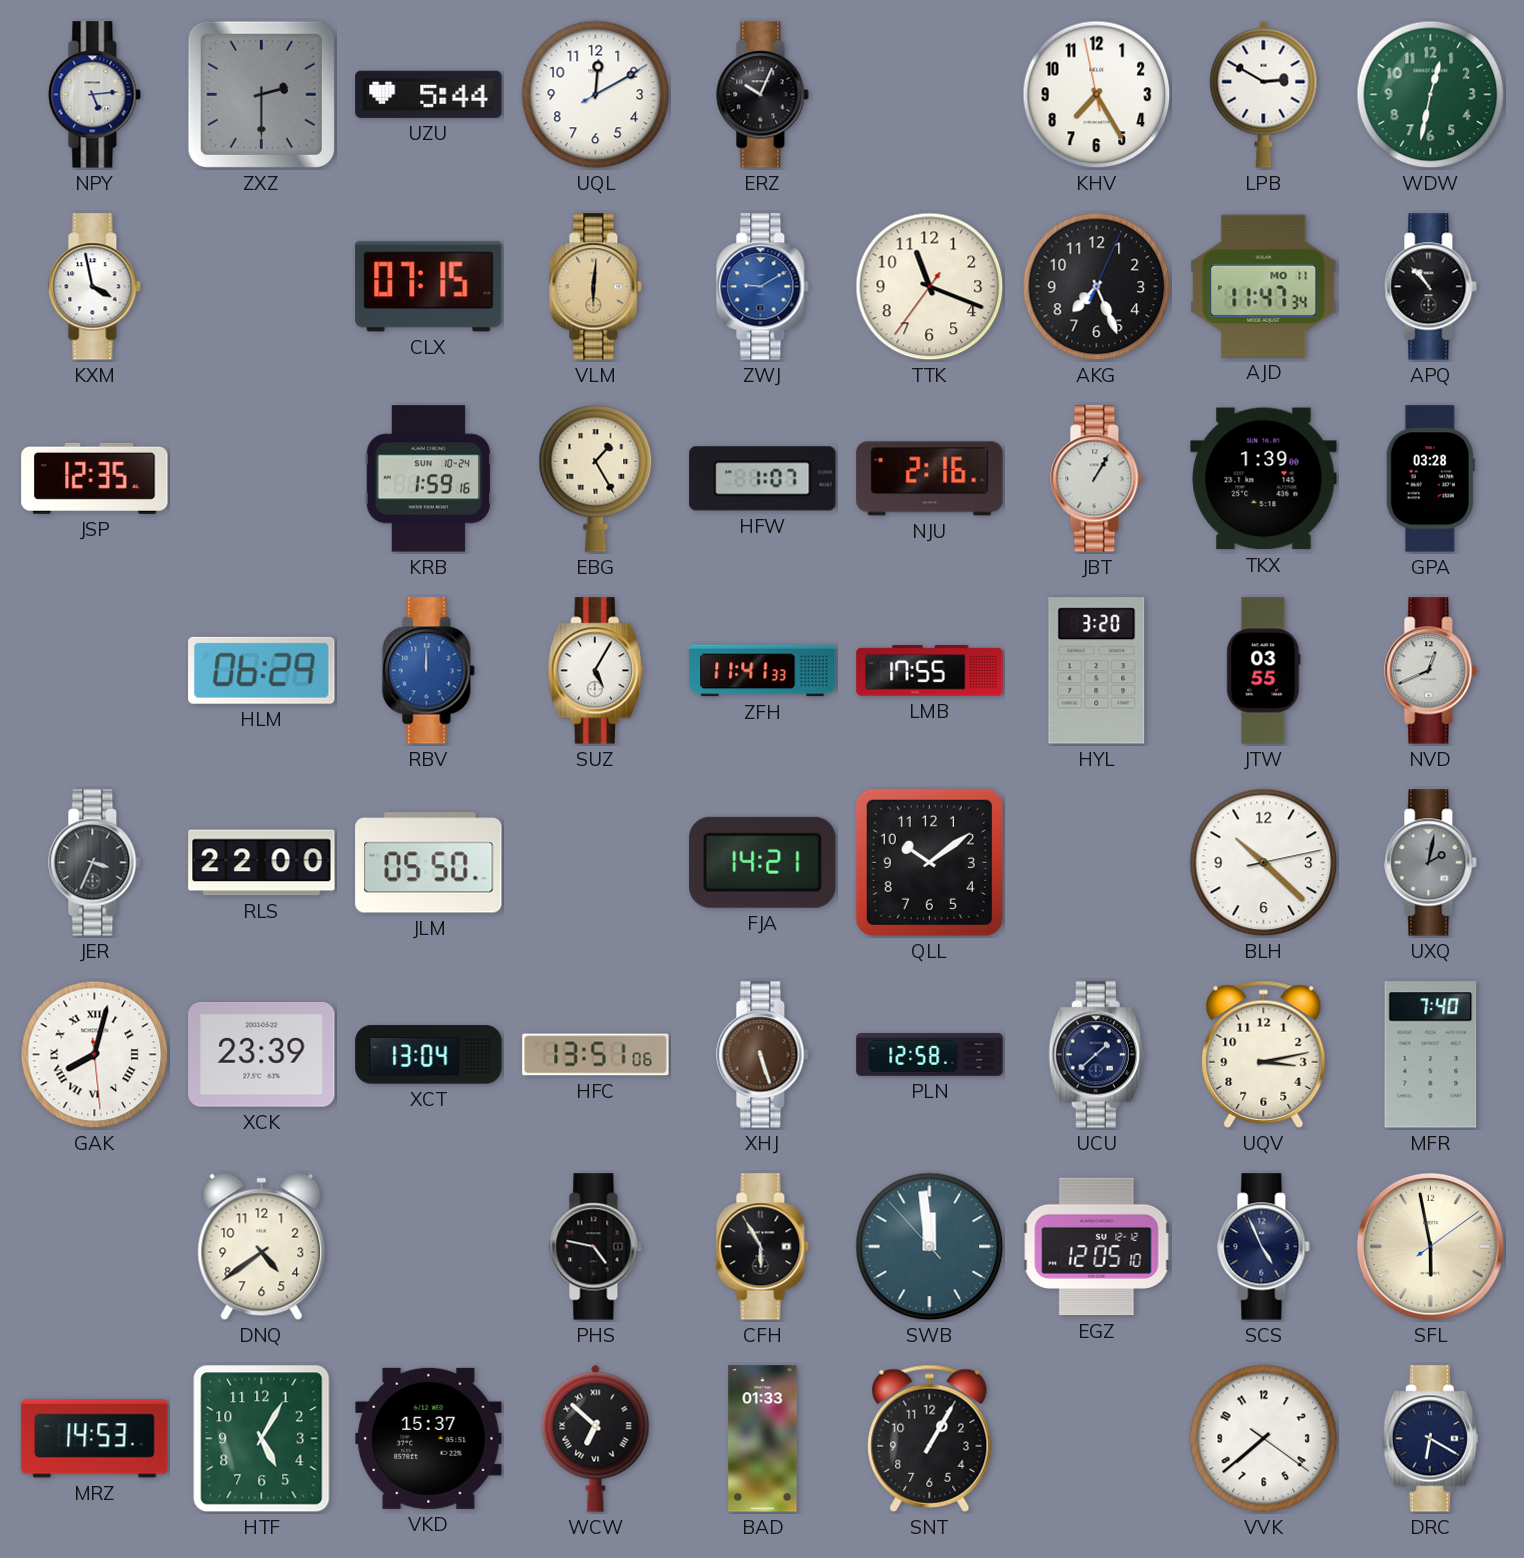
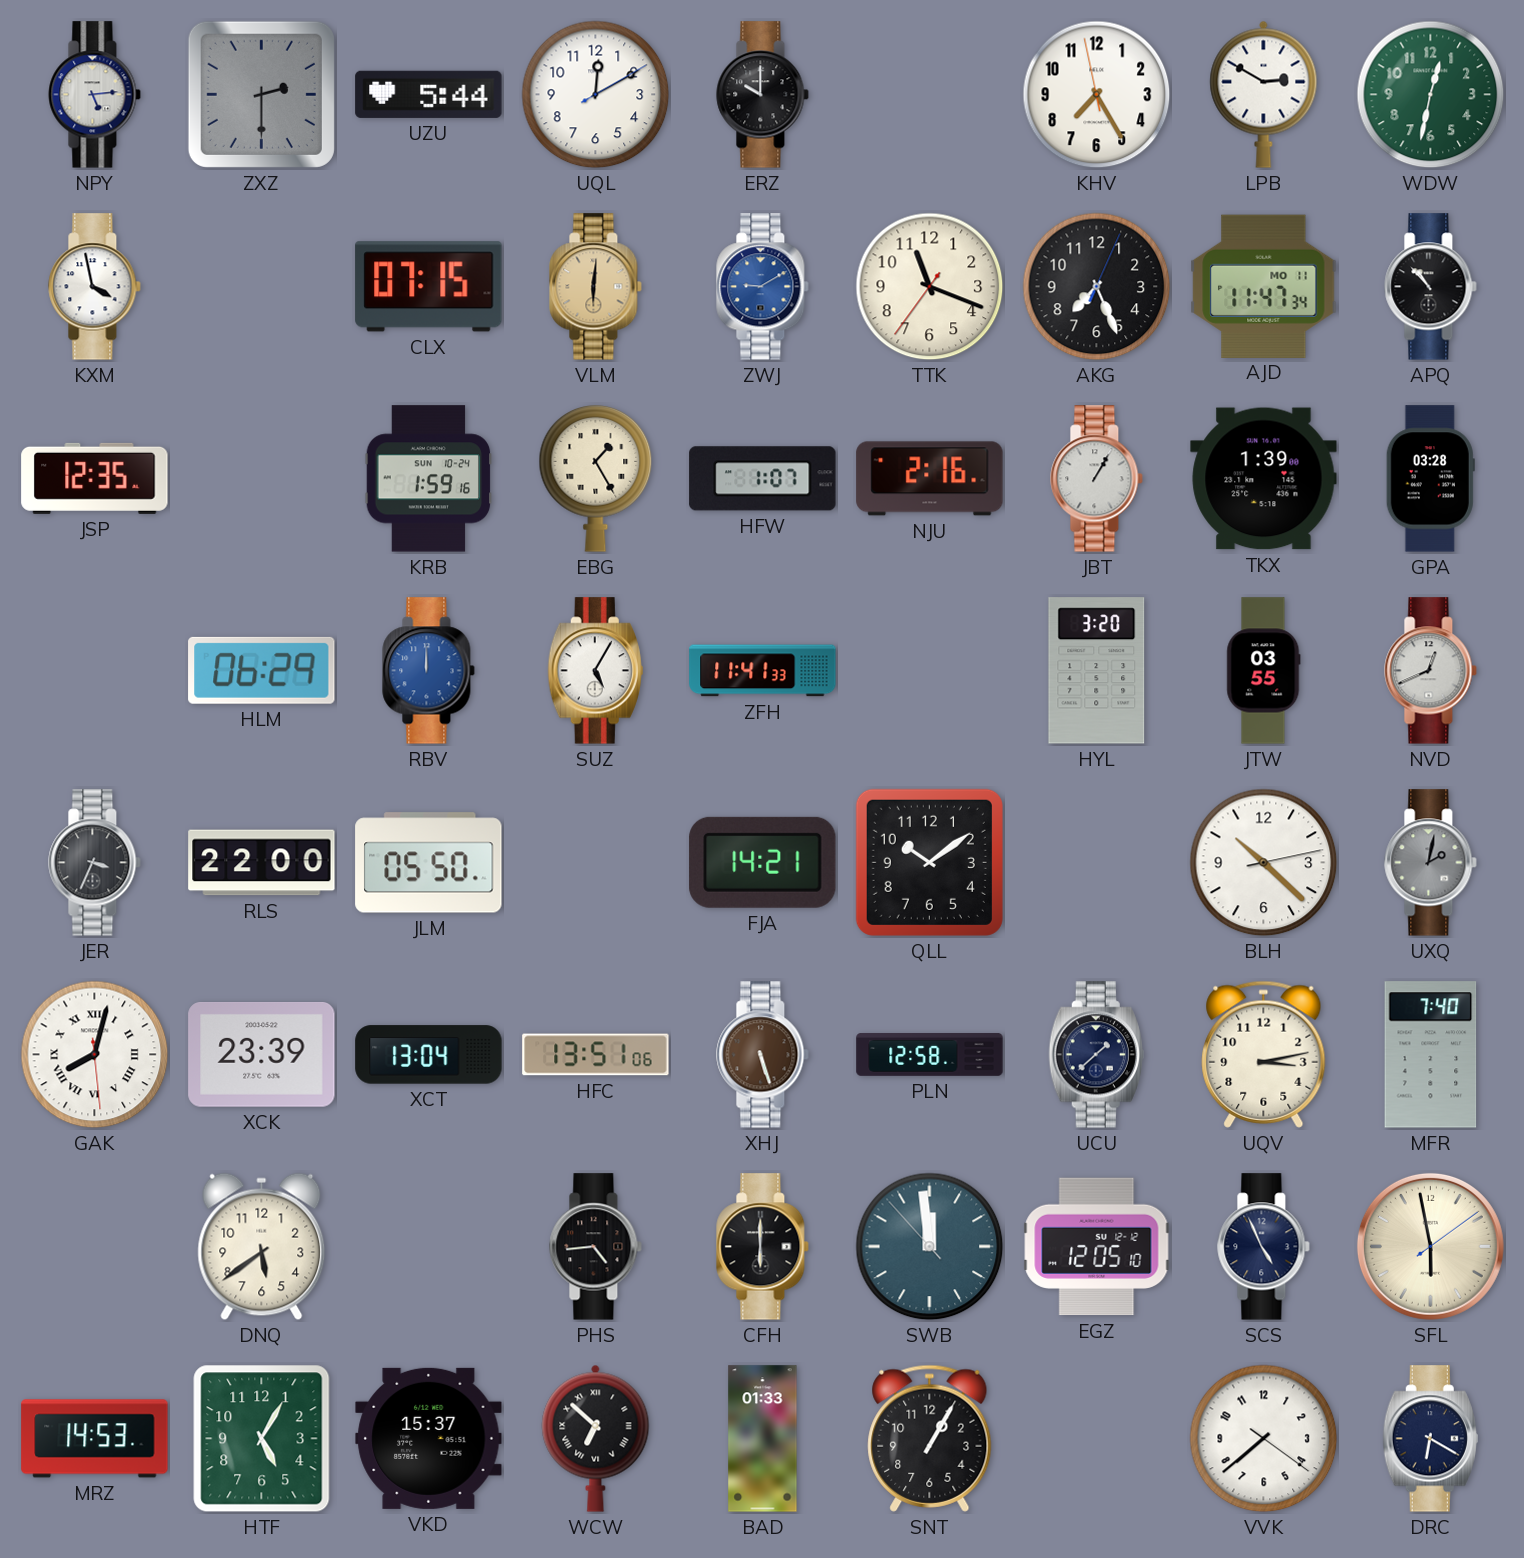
ERZ: 10:04 -> 10:00 (763, 95)
LMB: 17:55 -> none (930, 671)
DNQ: 4:39 -> 5:39 (262, 1247)
PHS: 4:47 -> 4:44 (596, 1247)
CFH: 5:55 -> 6:00 (763, 1247)
